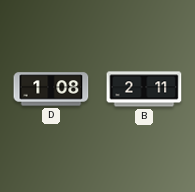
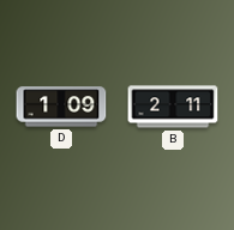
D: 1:08 -> 1:09 (61, 107)
